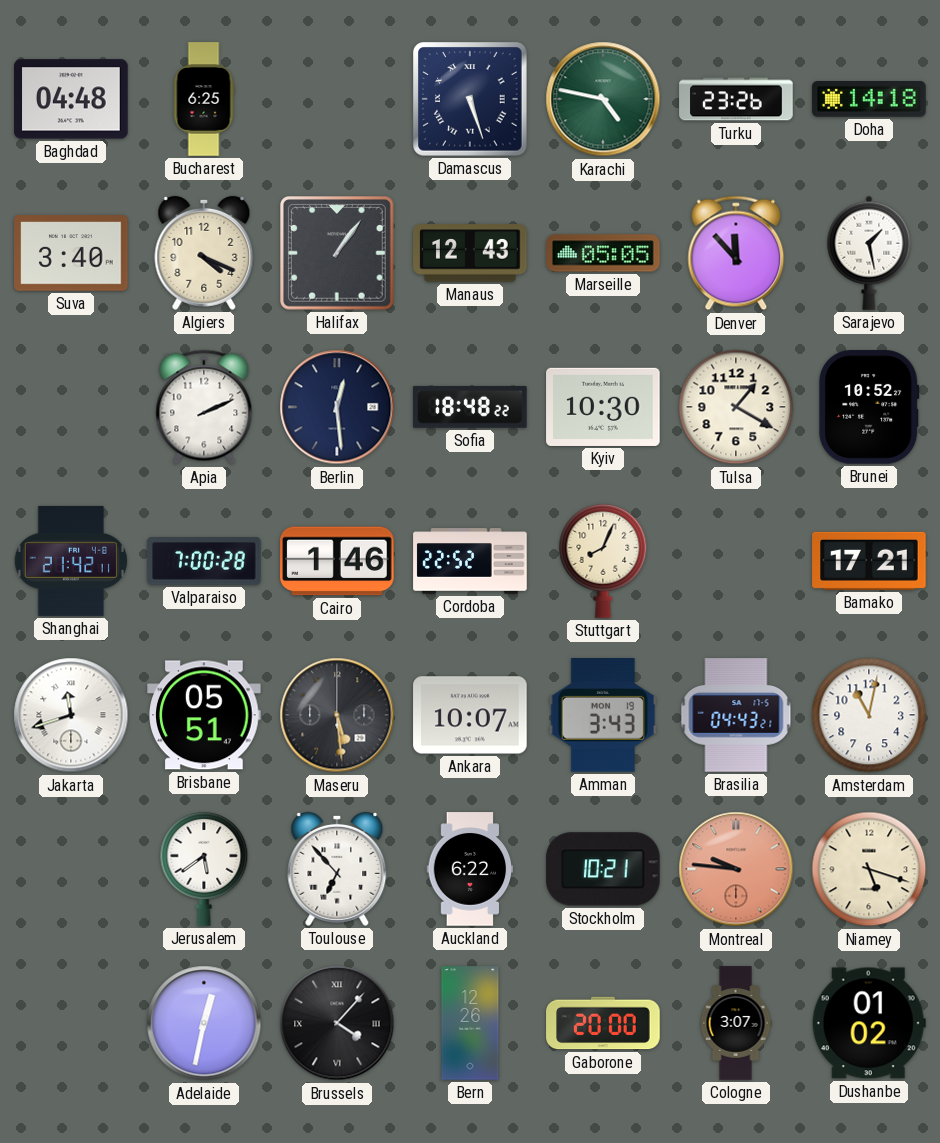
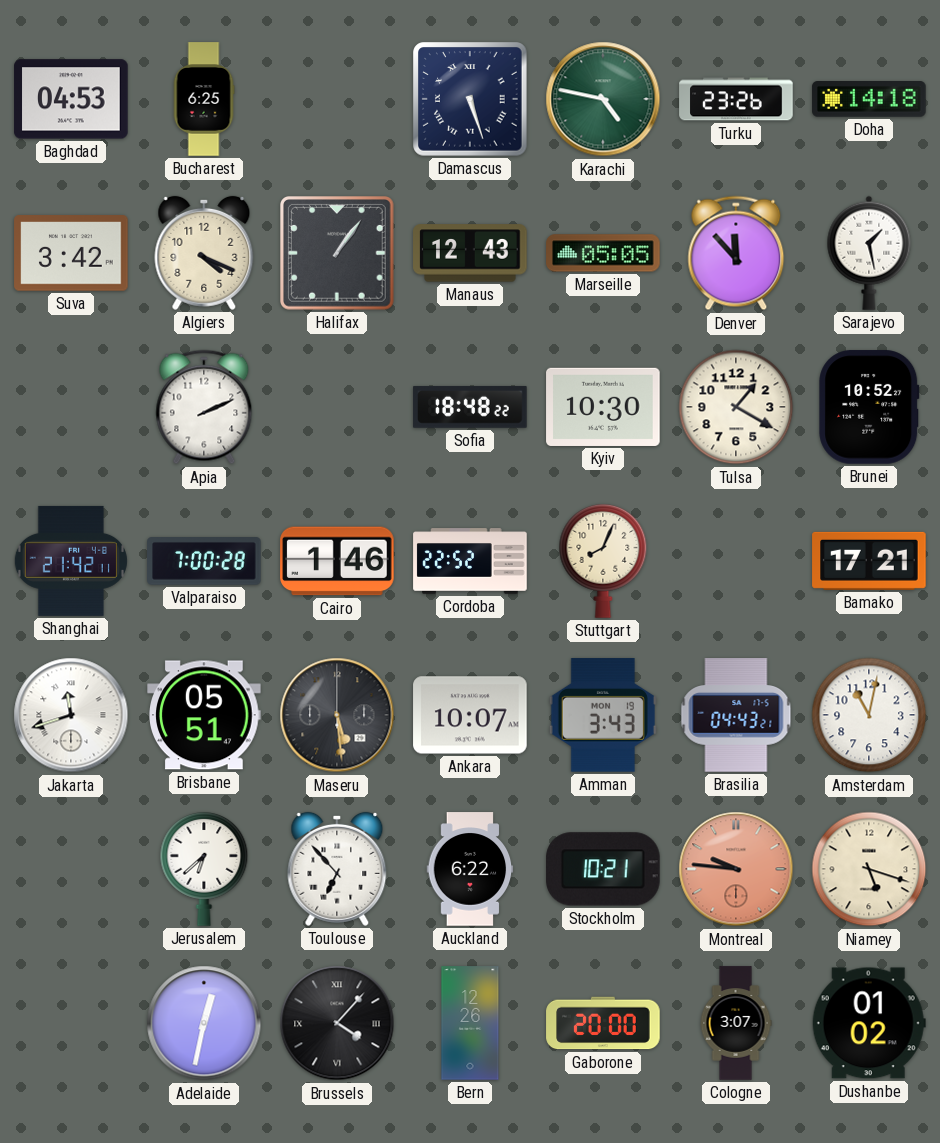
Baghdad: 04:48 -> 04:53 (71, 99)
Suva: 3:40 -> 3:42 (71, 253)
Berlin: 12:29 -> none (337, 407)
Jerusalem: 5:39 -> 6:38 (204, 869)
